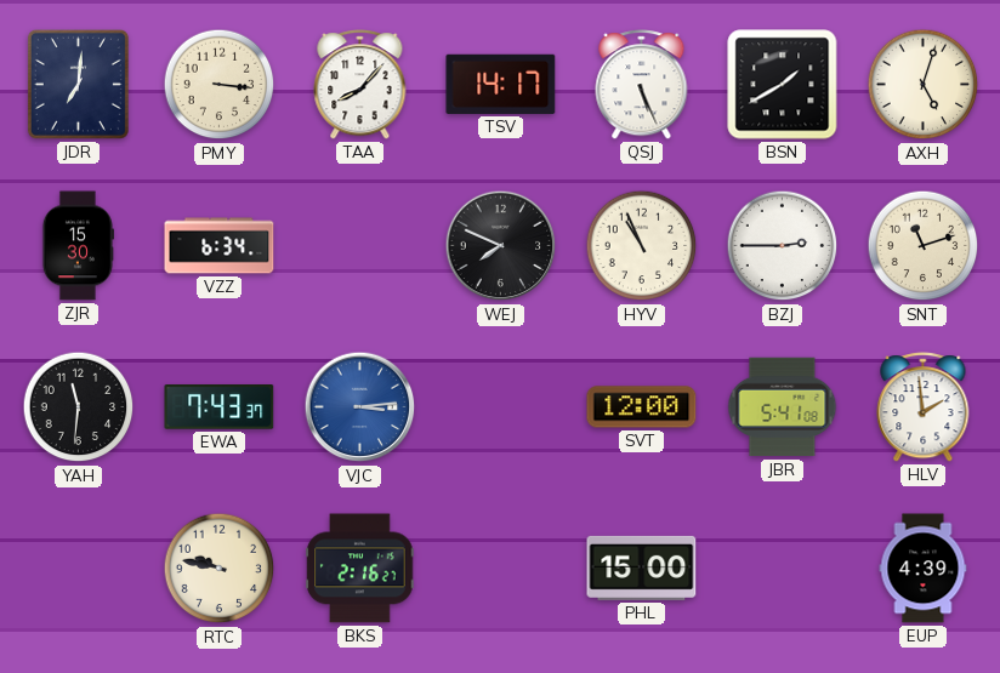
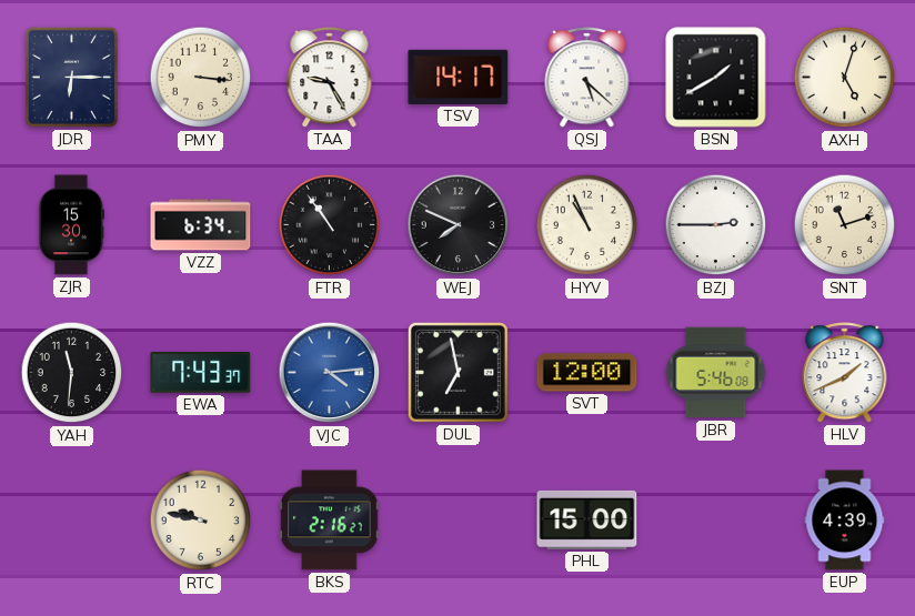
JDR: 7:01 -> 6:15 (71, 77)
TAA: 8:07 -> 9:25 (330, 78)
QSJ: 5:26 -> 5:22 (587, 78)
FTR: none -> 10:54 (330, 225)
VJC: 3:14 -> 4:14 (330, 373)
DUL: none -> 6:58 (457, 372)
JBR: 5:41 -> 5:46 (716, 373)
HLV: 1:59 -> 1:41 (845, 373)
